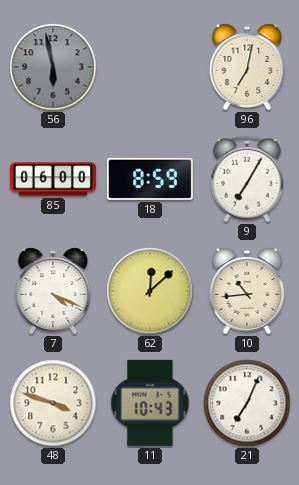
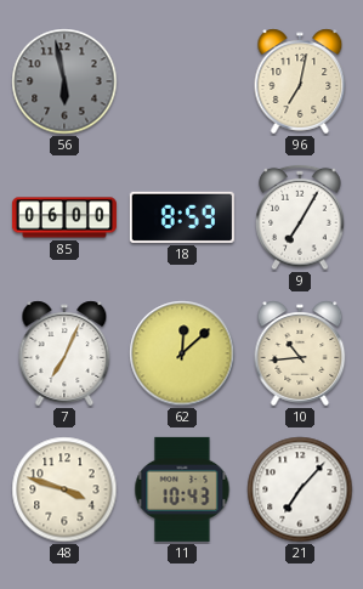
7: 4:19 -> 7:04 (64, 353)
21: 7:04 -> 7:07 (300, 489)
